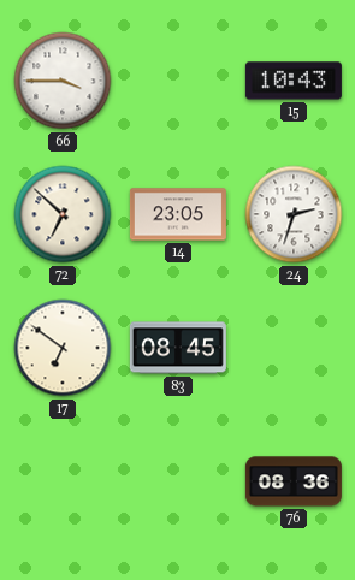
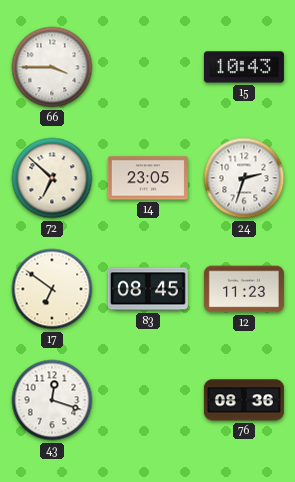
12: none -> 11:23 (244, 289)
43: none -> 12:18 (52, 400)
